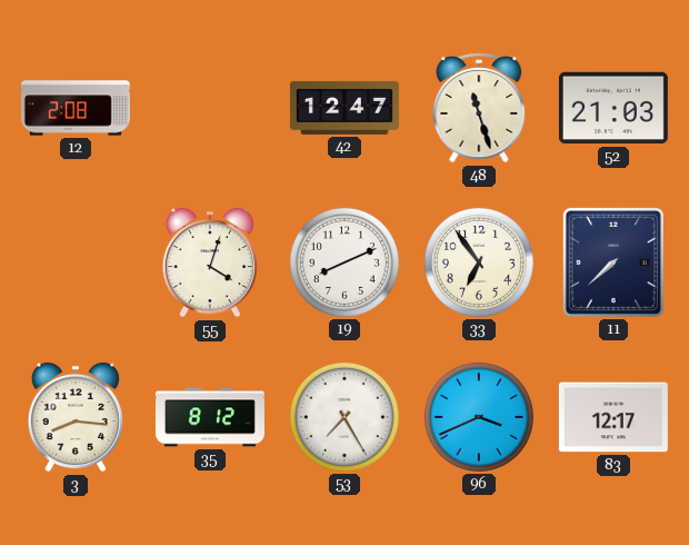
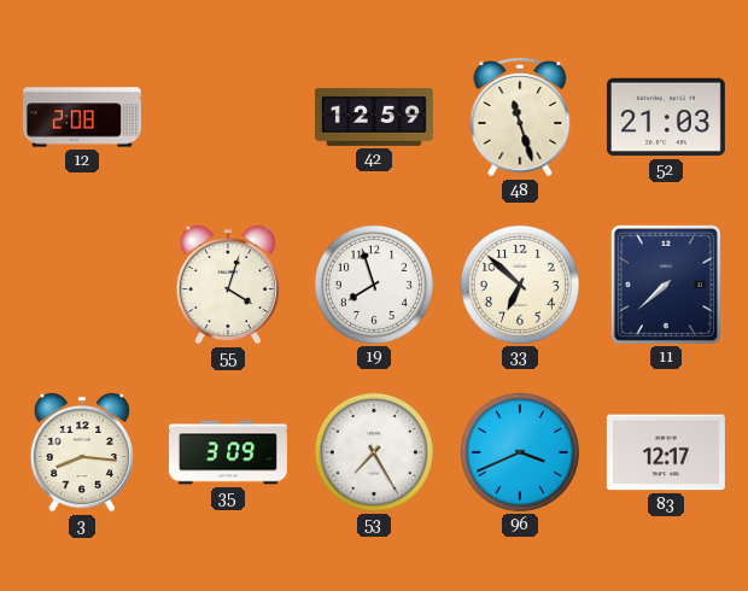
42: 12:47 -> 12:59 (374, 117)
19: 8:11 -> 7:57 (374, 285)
33: 6:54 -> 6:52 (520, 285)
35: 8:12 -> 3:09 (228, 452)
